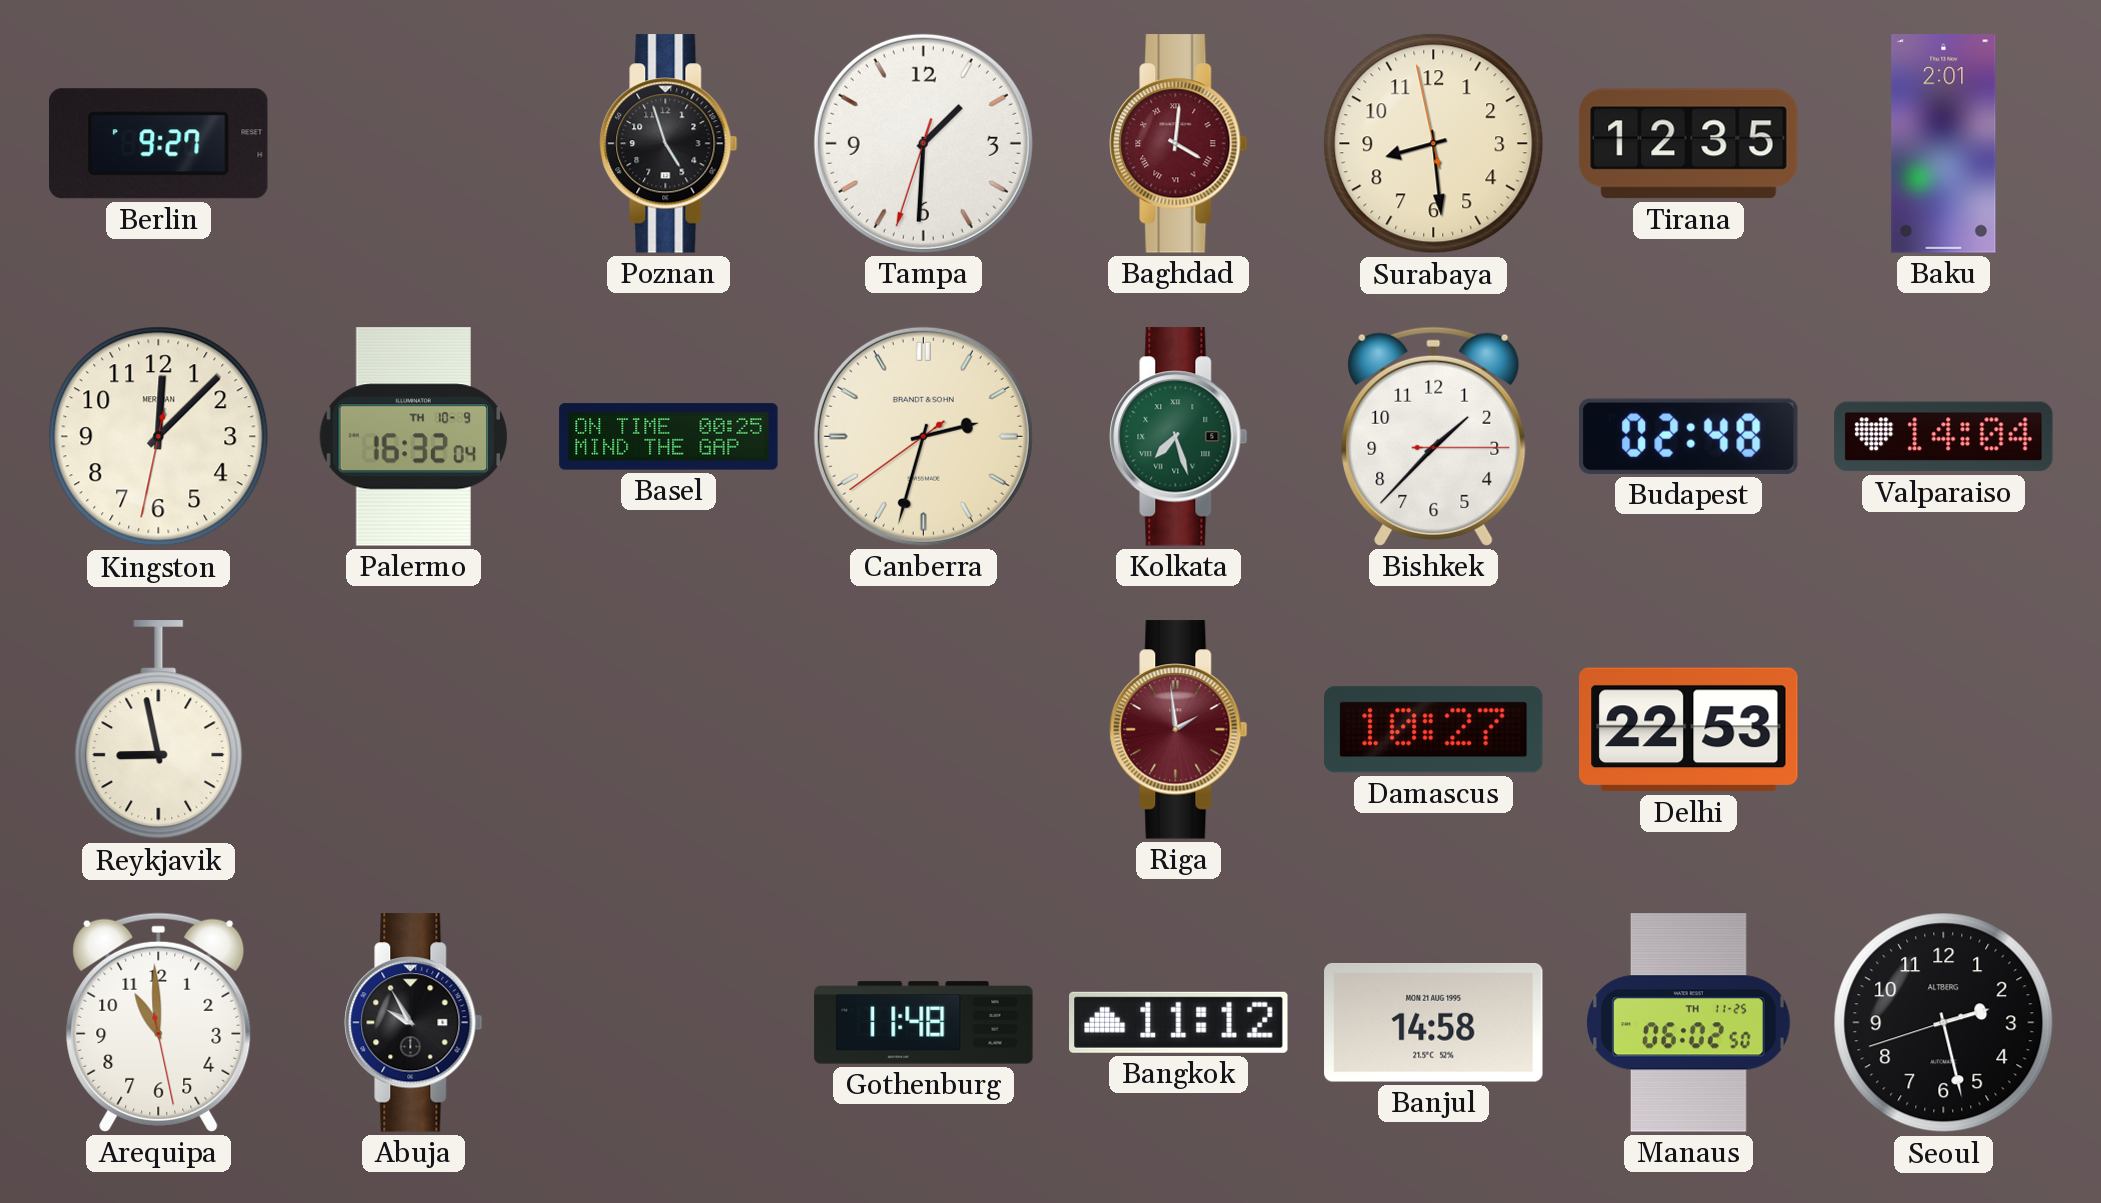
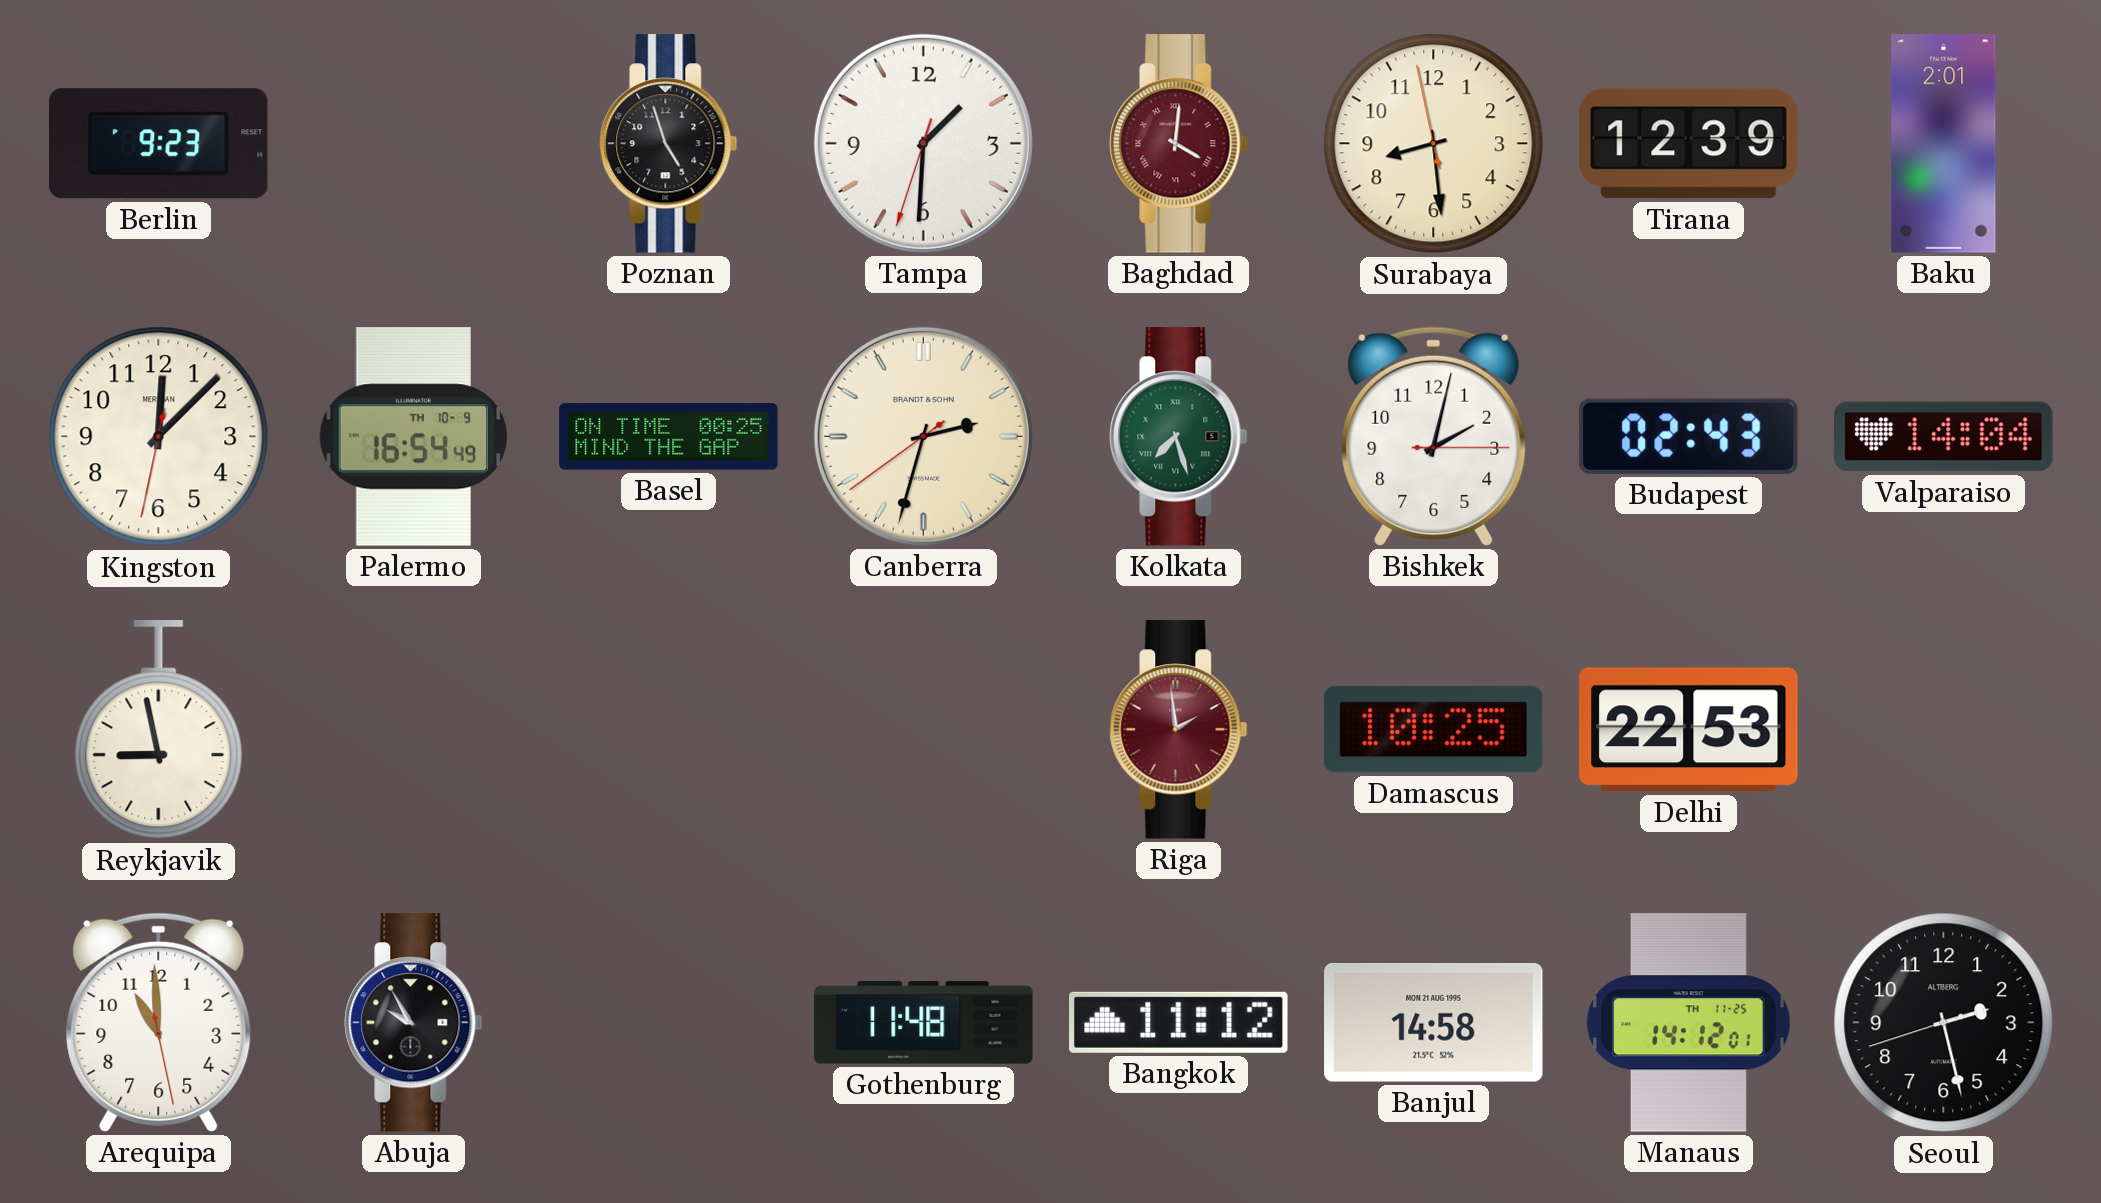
Berlin: 9:27 -> 9:23 (159, 144)
Tirana: 12:35 -> 12:39 (1689, 144)
Palermo: 16:32 -> 16:54 (413, 437)
Bishkek: 1:37 -> 2:02 (1434, 436)
Budapest: 02:48 -> 02:43 (1689, 436)
Damascus: 10:27 -> 10:25 (1434, 730)
Manaus: 06:02 -> 14:12 (1688, 1023)
